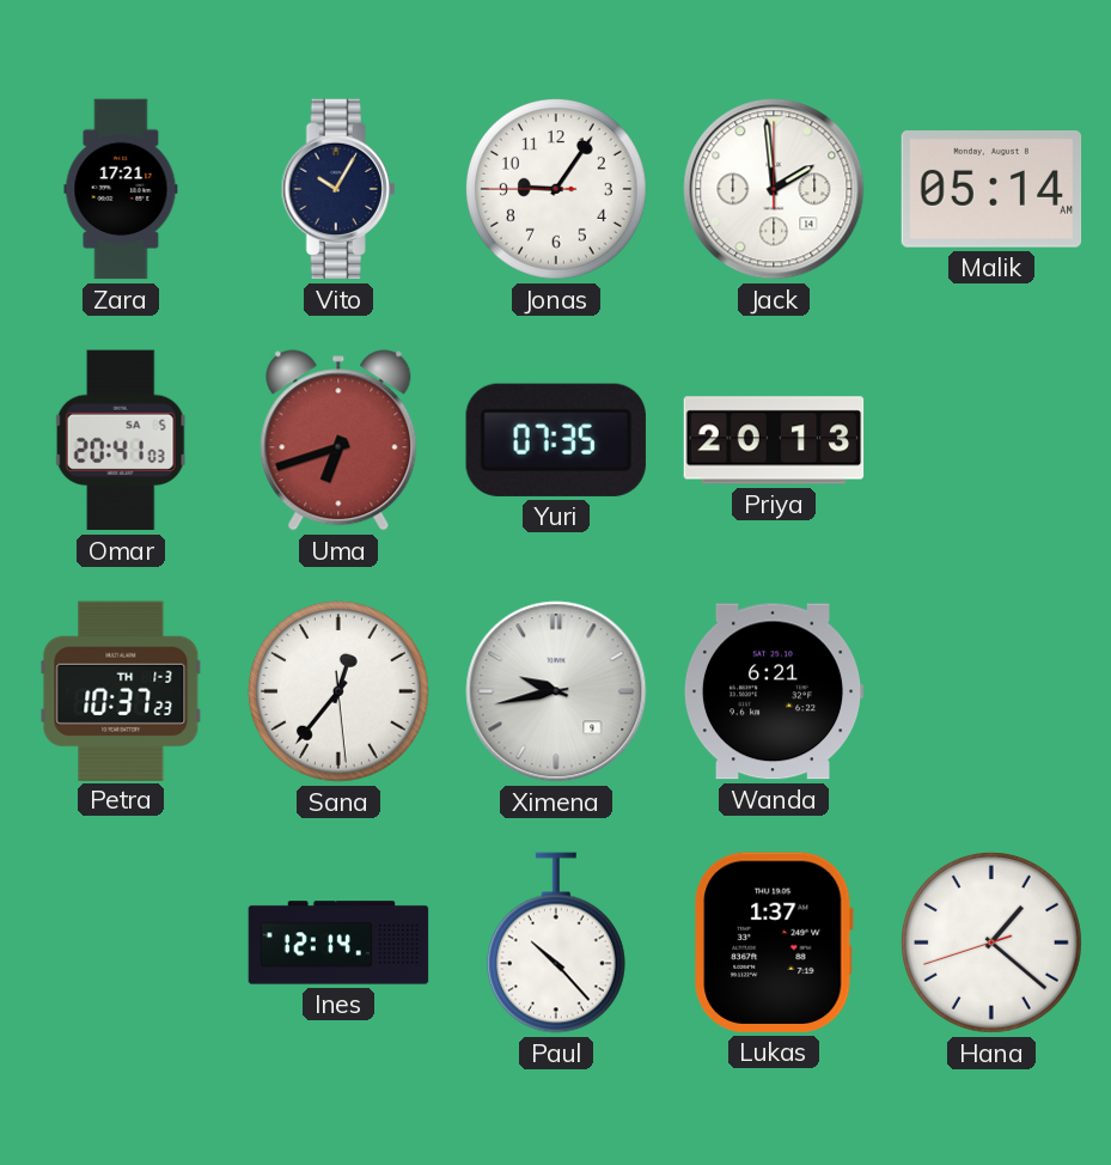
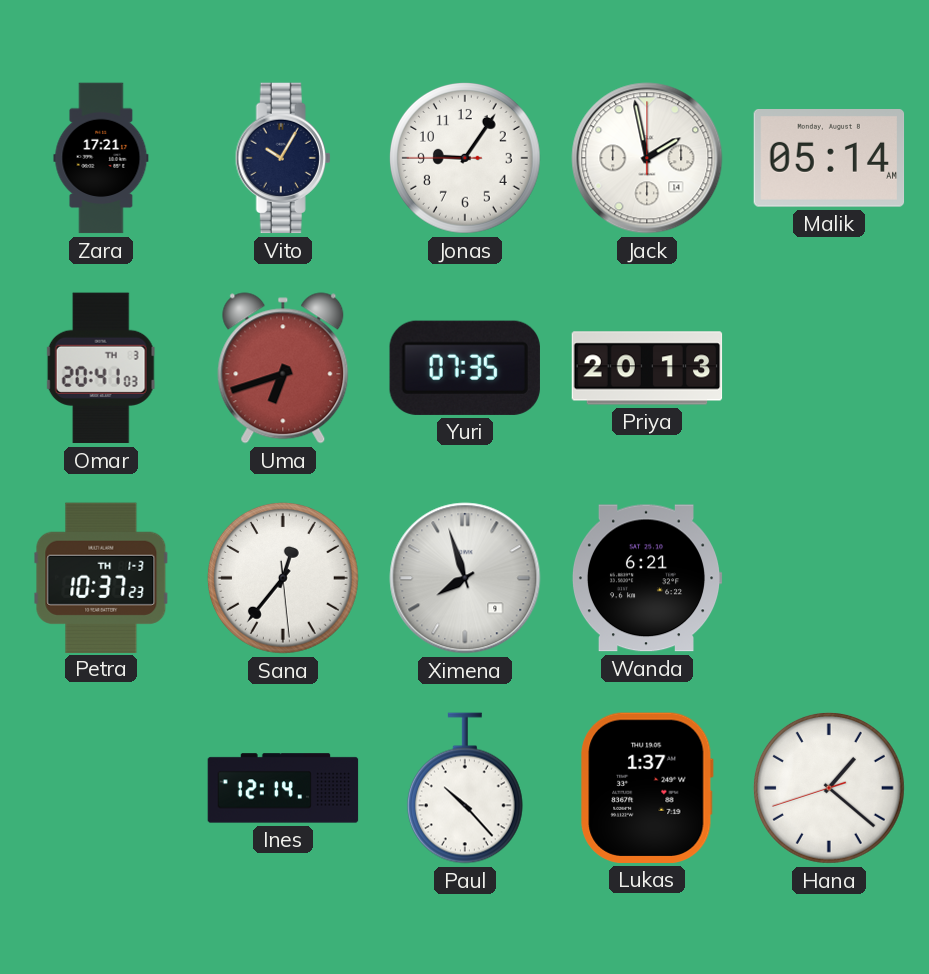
Jack: 1:59 -> 1:58 (647, 158)
Omar date: SA 5 -> TH 3 (101, 368)
Ximena: 9:43 -> 7:57 (465, 578)
